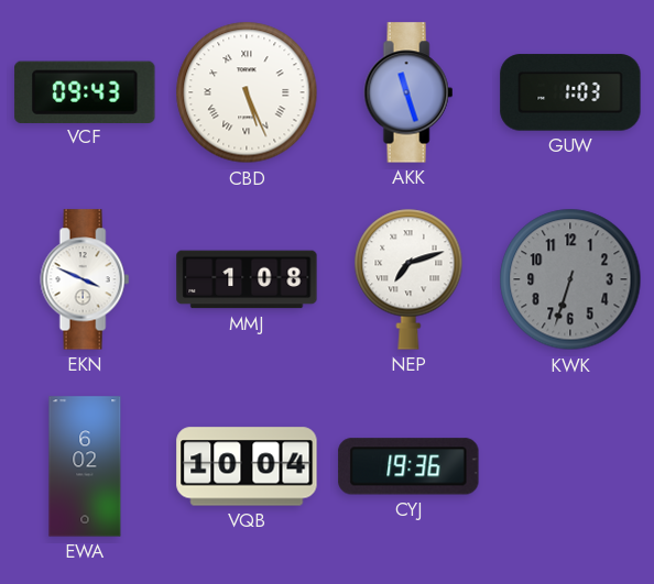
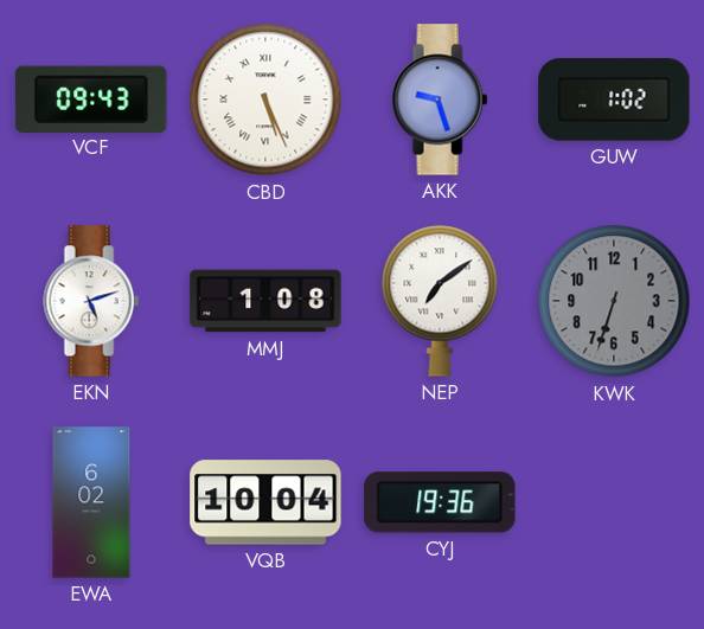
AKK: 11:27 -> 9:27 (440, 100)
GUW: 1:03 -> 1:02 (614, 100)
EKN: 3:49 -> 5:12 (91, 301)
NEP: 7:12 -> 7:09 (440, 301)
